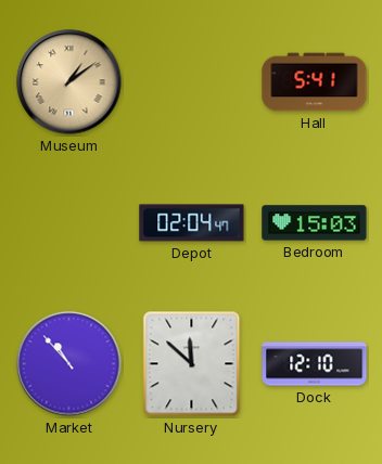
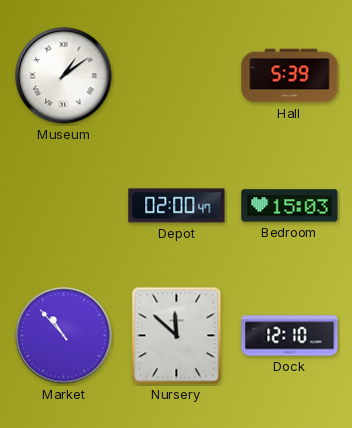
Museum dial: champagne -> white (64, 76)
Hall: 5:41 -> 5:39 (290, 76)
Depot: 02:04 -> 02:00 (177, 206)
